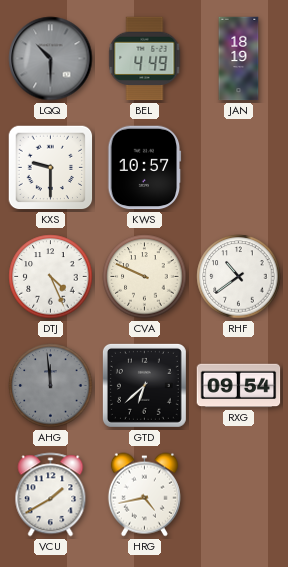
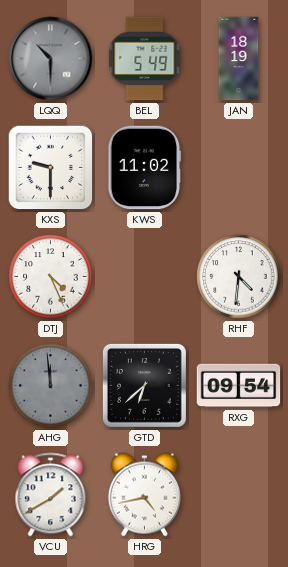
BEL: 4:49 -> 5:49 (145, 59)
KWS: 10:57 -> 11:02 (145, 168)
CVA: 9:49 -> none (145, 277)
RHF: 10:39 -> 4:31 (239, 277)
